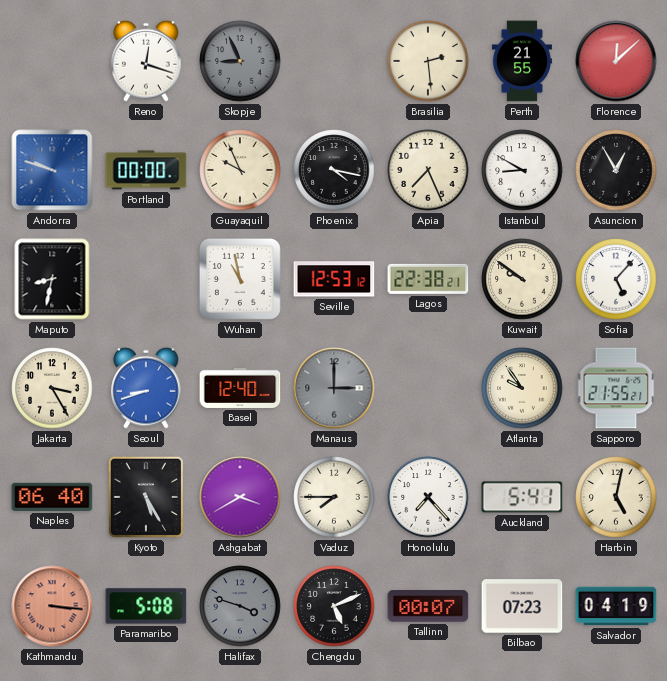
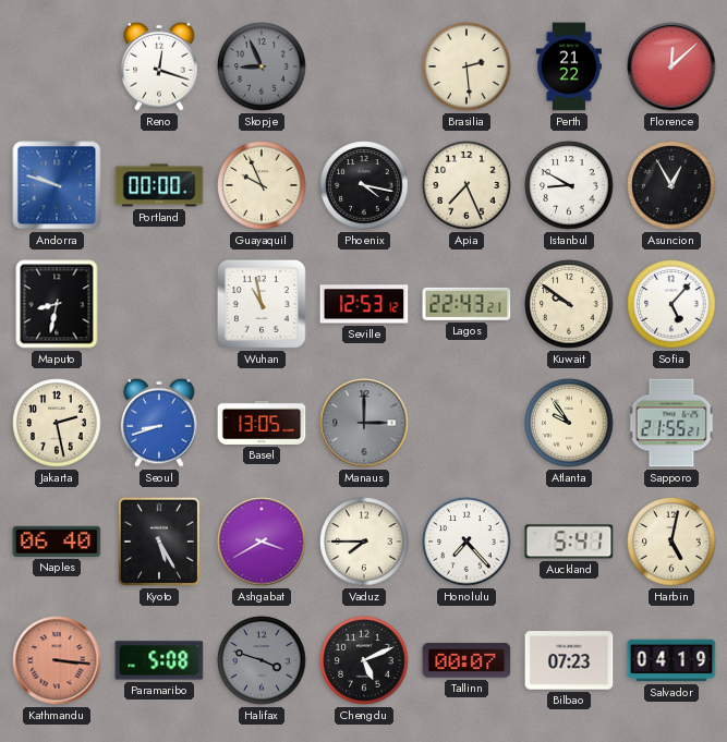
Perth: 21:55 -> 21:22 (569, 66)
Lagos: 22:38 -> 22:43 (467, 304)
Jakarta: 3:25 -> 2:28 (57, 423)
Basel: 12:40 -> 13:05 (262, 423)
